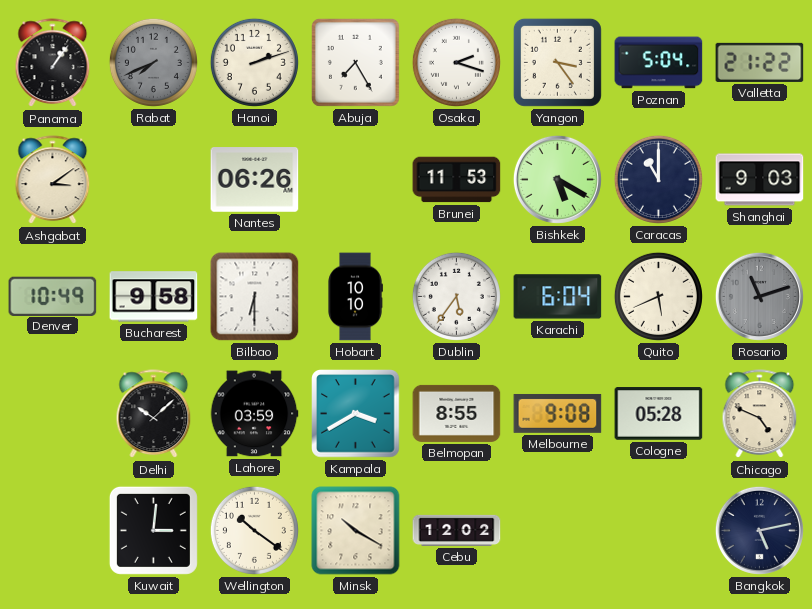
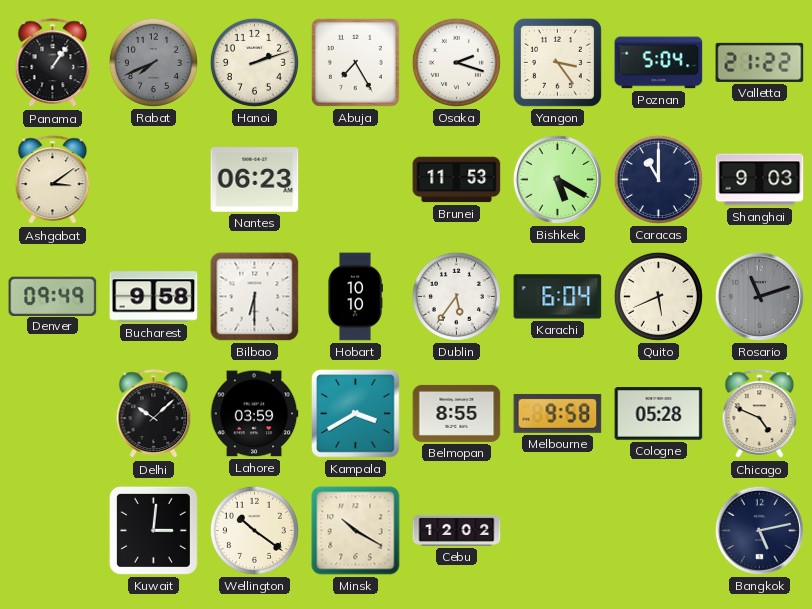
Nantes: 06:26 -> 06:23 (255, 180)
Denver: 10:49 -> 09:49 (53, 296)
Melbourne: 9:08 -> 9:58 (558, 414)
